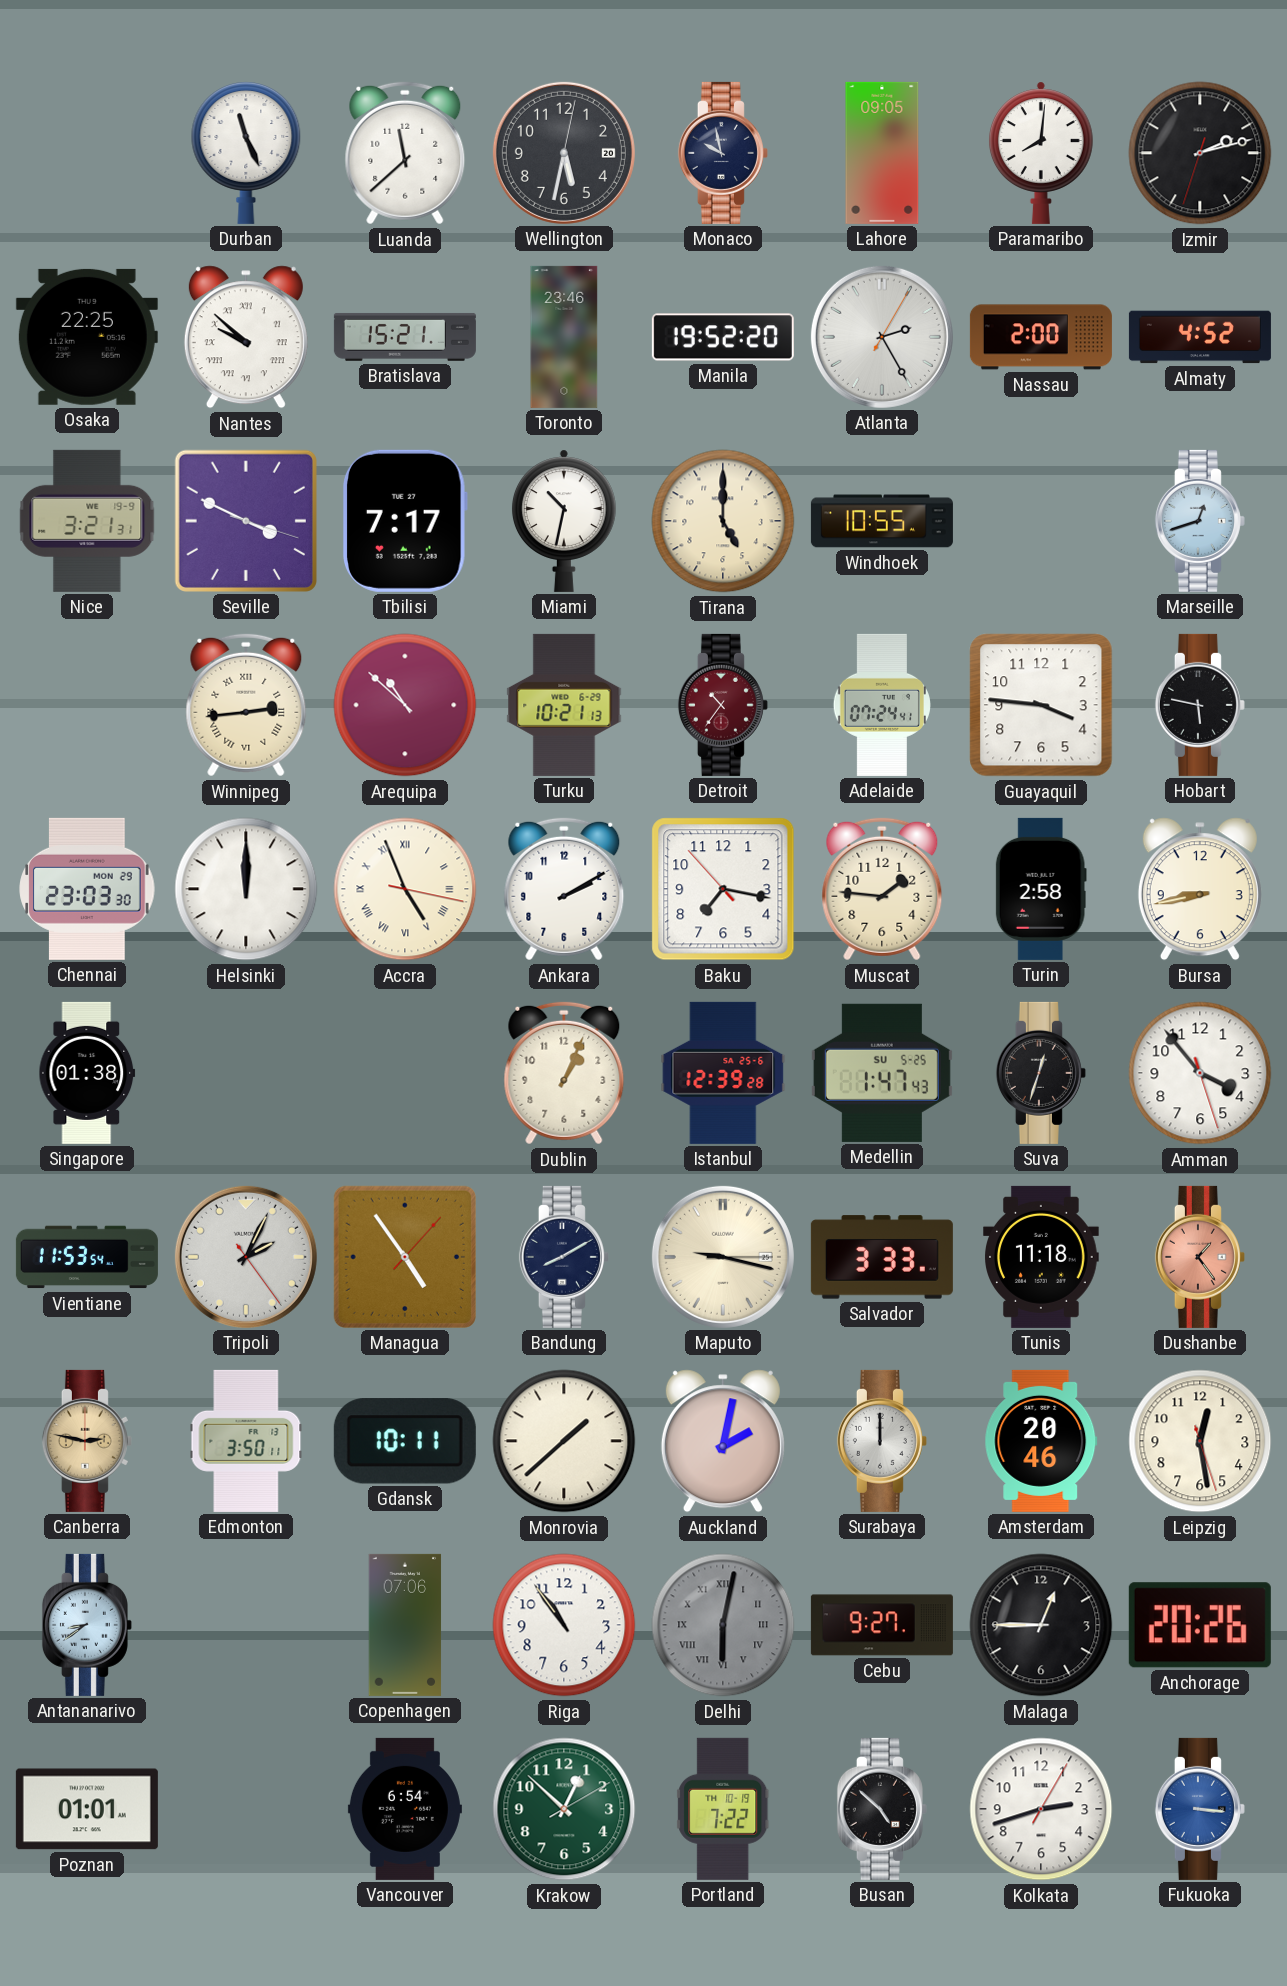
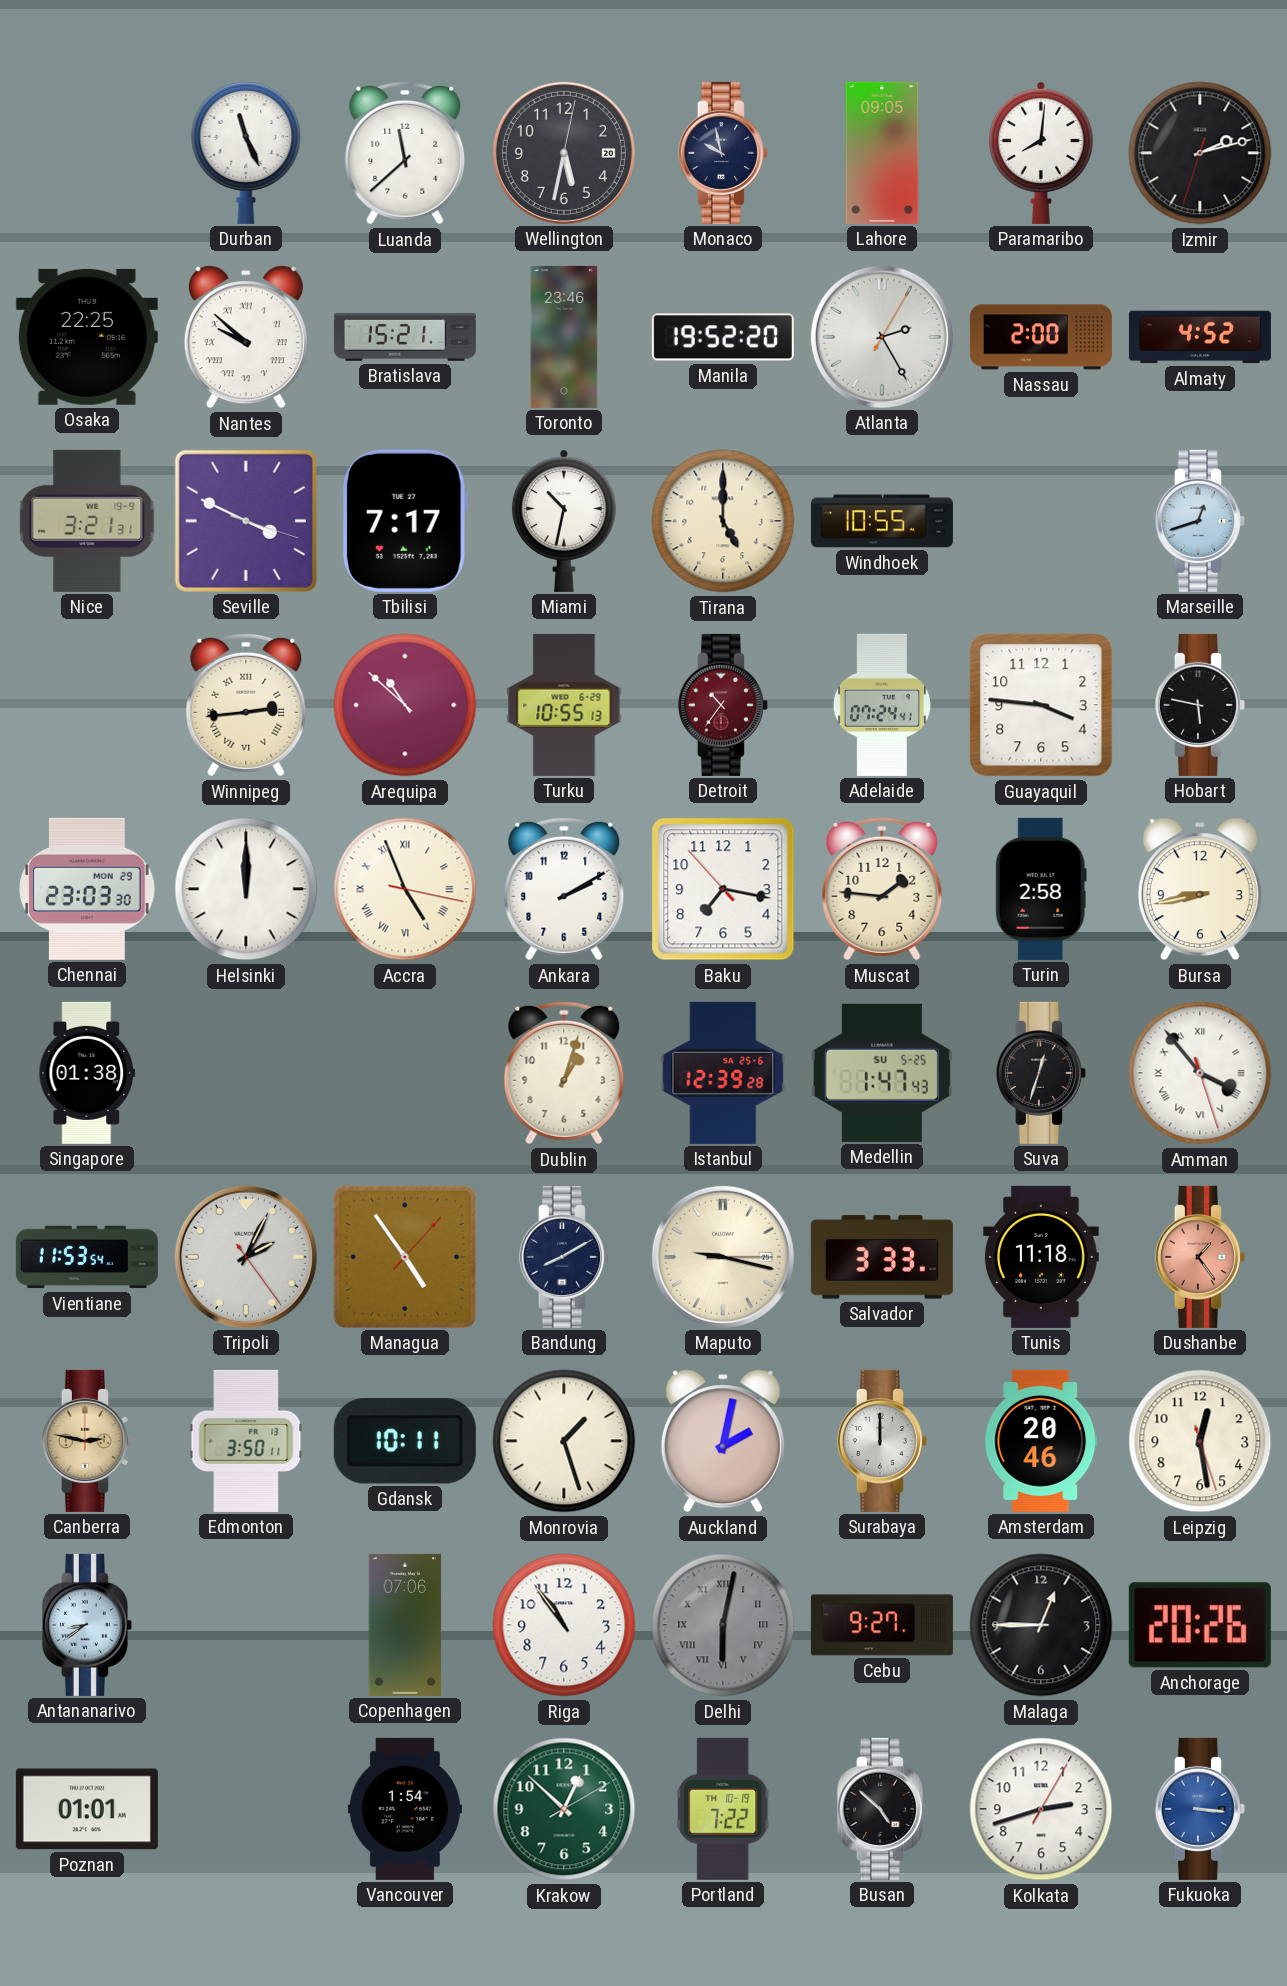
Turku: 10:21 -> 10:55 (564, 705)
Dublin: 1:04 -> 1:03 (564, 1073)
Amman numerals: Arabic -> Roman (1200, 1073)
Monrovia: 1:38 -> 1:27 (564, 1441)
Vancouver: 6:54 -> 1:54 (405, 1809)
